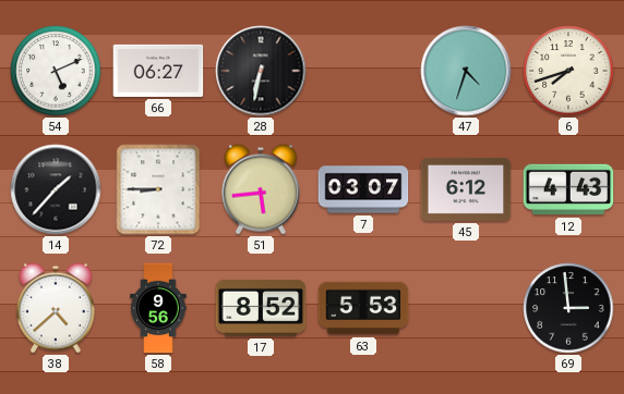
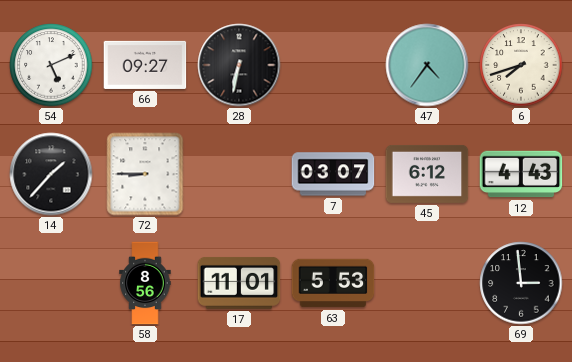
66: 06:27 -> 09:27 (145, 65)
47: 4:33 -> 4:36 (427, 65)
51: 5:44 -> none (261, 189)
38: 4:38 -> none (56, 308)
58: 9:56 -> 8:56 (145, 283)
17: 8:52 -> 11:01 (239, 283)
